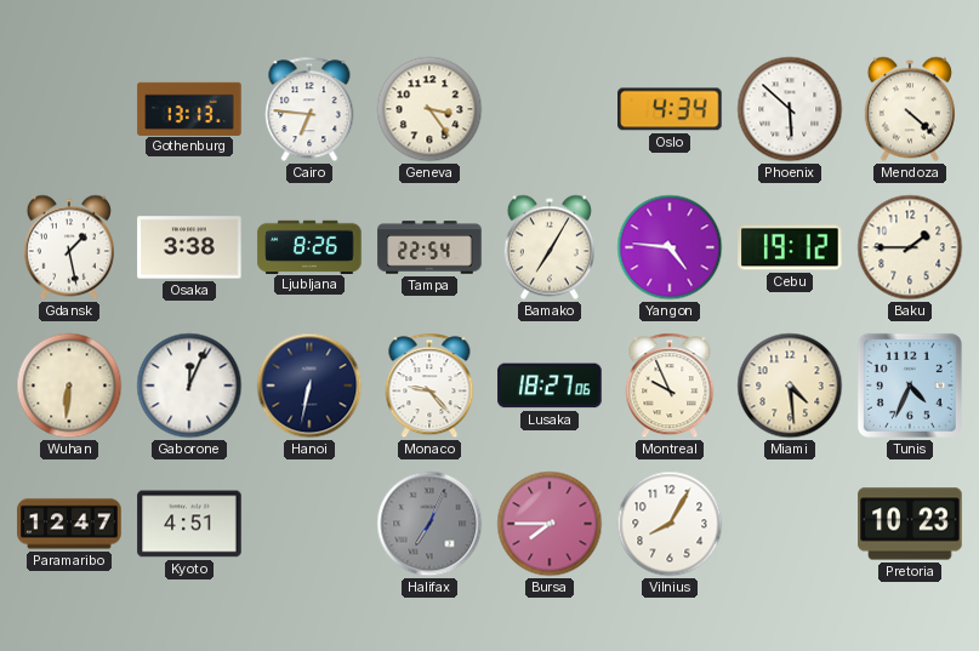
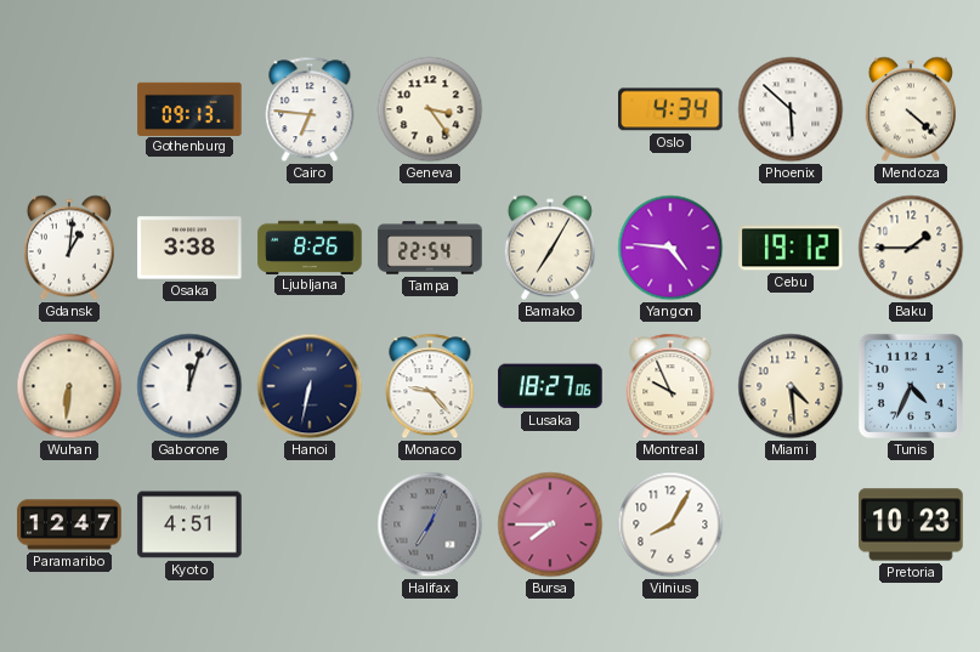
Gothenburg: 13:13 -> 09:13 (189, 108)
Gdansk: 1:28 -> 1:01 (69, 248)
Gaborone: 12:04 -> 12:03 (189, 386)
